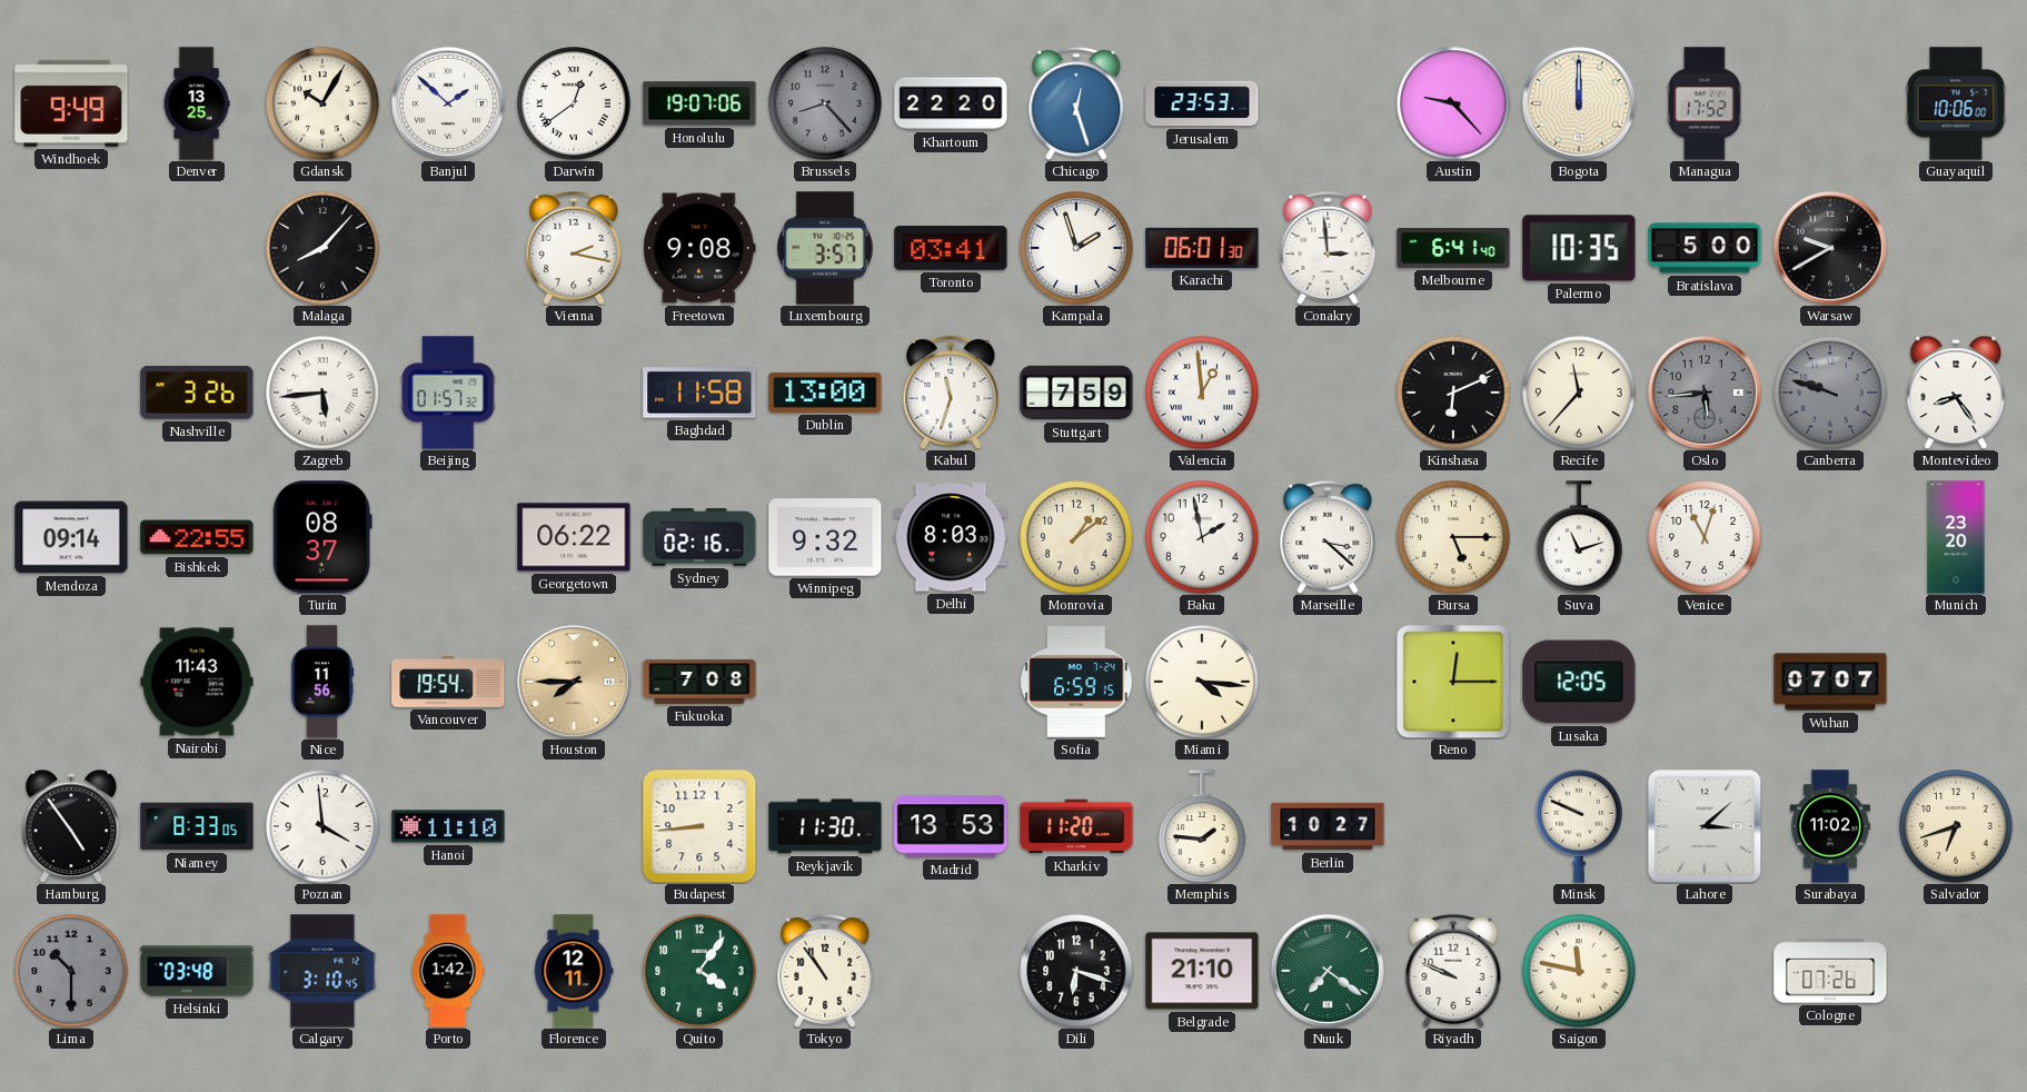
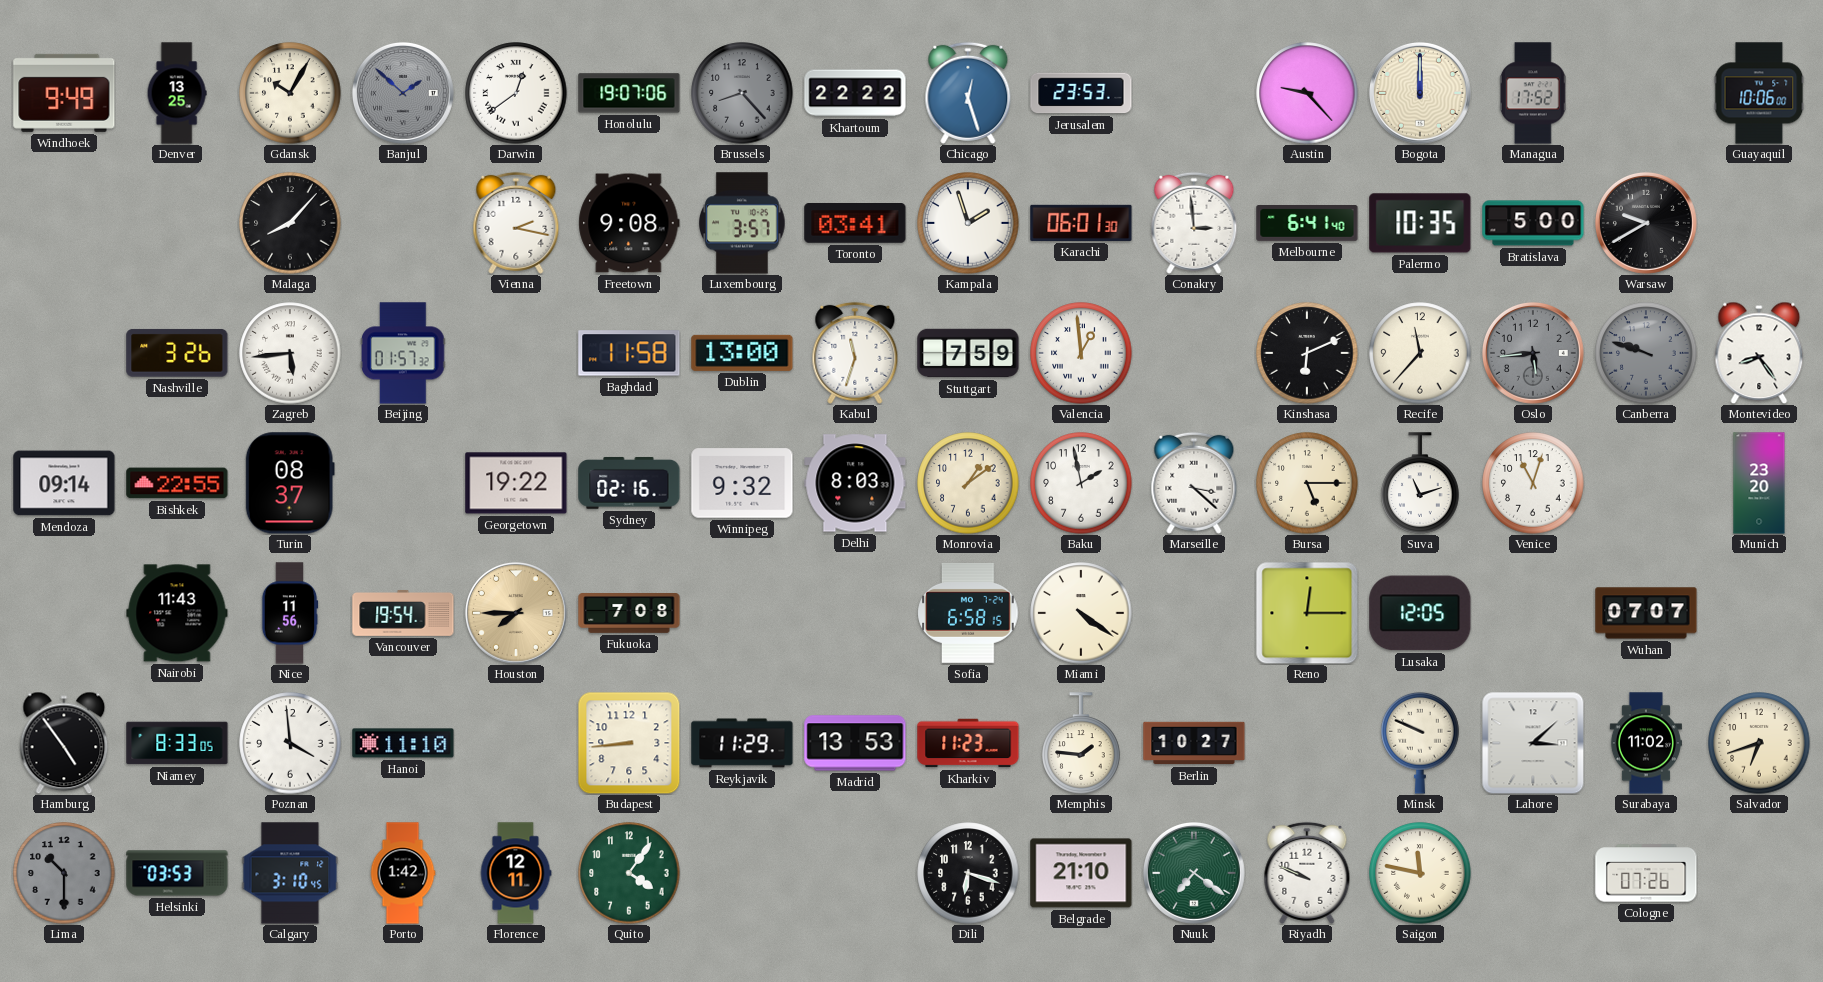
Banjul dial: white -> grey (403, 93)
Khartoum: 22:20 -> 22:22 (855, 93)
Georgetown: 06:22 -> 19:22 (516, 483)
Sofia: 6:59 -> 6:58 (968, 613)
Miami: 4:16 -> 4:21 (1081, 613)
Reykjavik: 11:30 -> 11:29 (742, 743)
Kharkiv: 11:20 -> 11:23 (968, 743)
Helsinki: 03:48 -> 03:53 (177, 873)
Tokyo: 10:54 -> none (825, 971)
